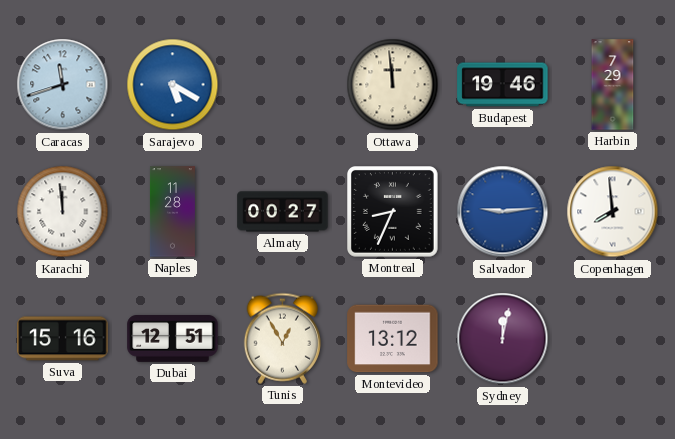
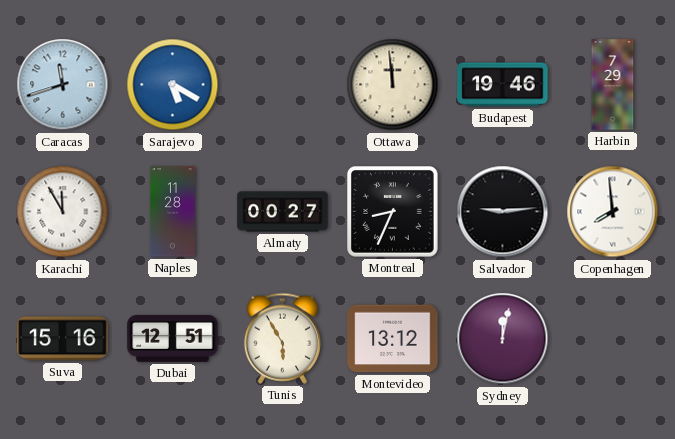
Karachi: 11:59 -> 11:55 (63, 212)
Salvador dial: blue -> black (503, 212)
Tunis: 12:55 -> 5:55 (282, 338)
